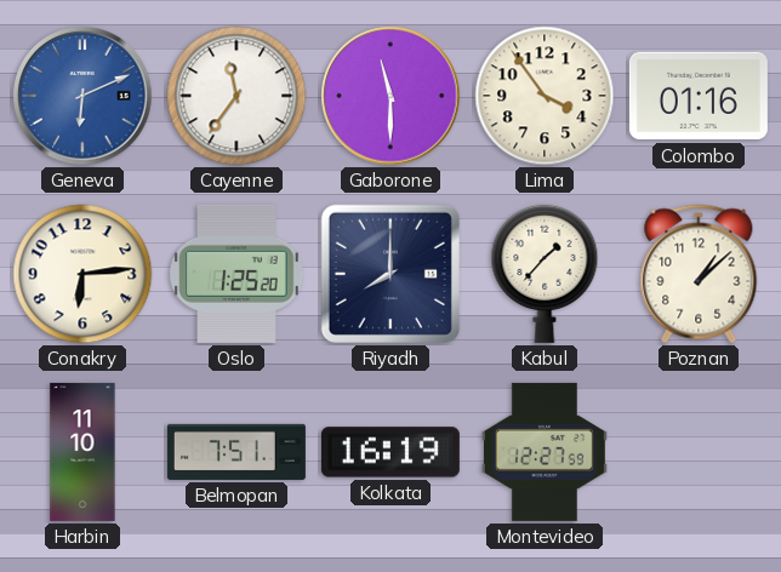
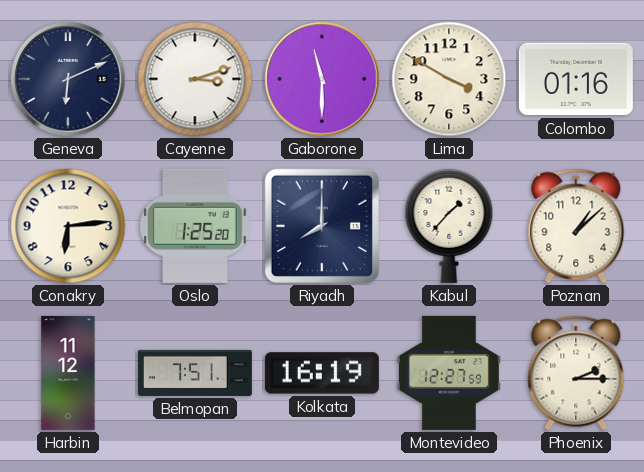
Geneva dial: blue -> navy (68, 79)
Cayenne: 11:36 -> 3:12 (195, 79)
Lima: 3:54 -> 3:50 (449, 79)
Harbin: 11:10 -> 11:12 (68, 373)
Phoenix: none -> 2:15 (576, 373)
